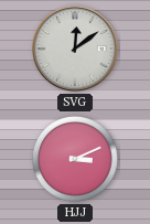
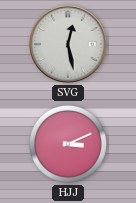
SVG: 12:09 -> 12:28 (68, 44)
